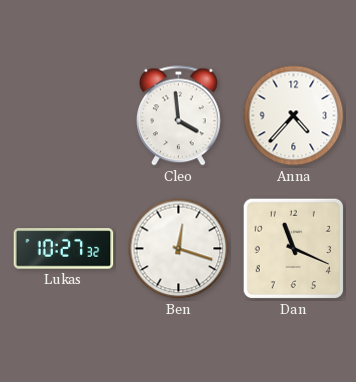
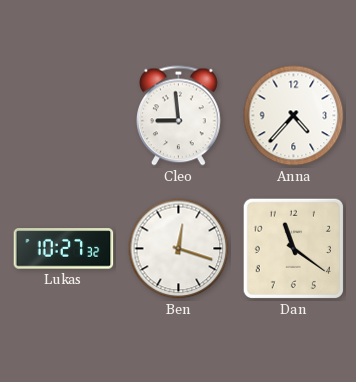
Cleo: 3:59 -> 8:59 (179, 116)
Dan: 11:19 -> 11:21 (293, 248)
